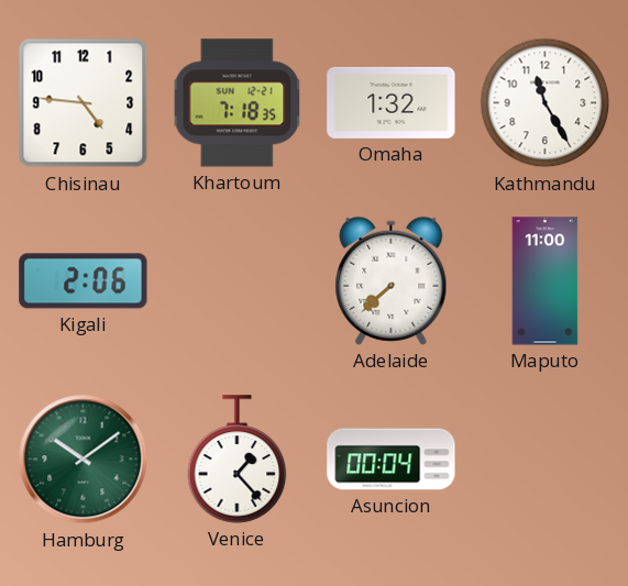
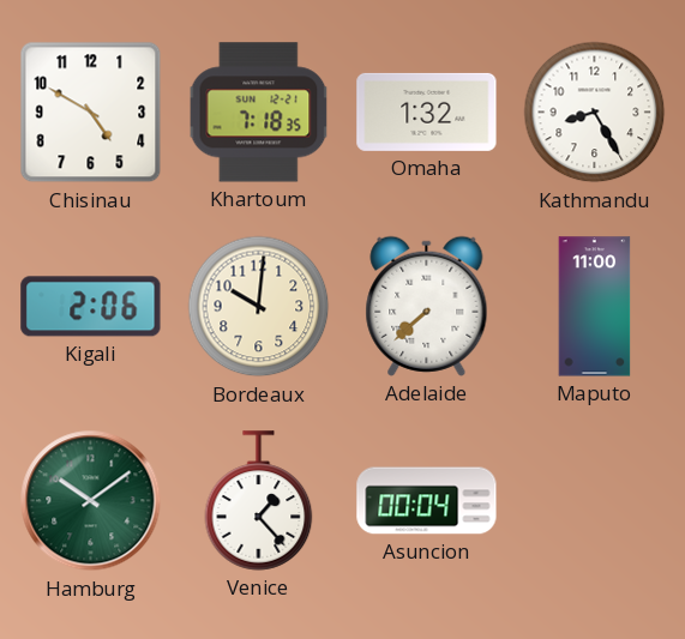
Chisinau: 4:46 -> 4:50 (91, 113)
Kathmandu: 11:25 -> 8:25 (595, 113)
Bordeaux: none -> 10:01 (259, 307)
